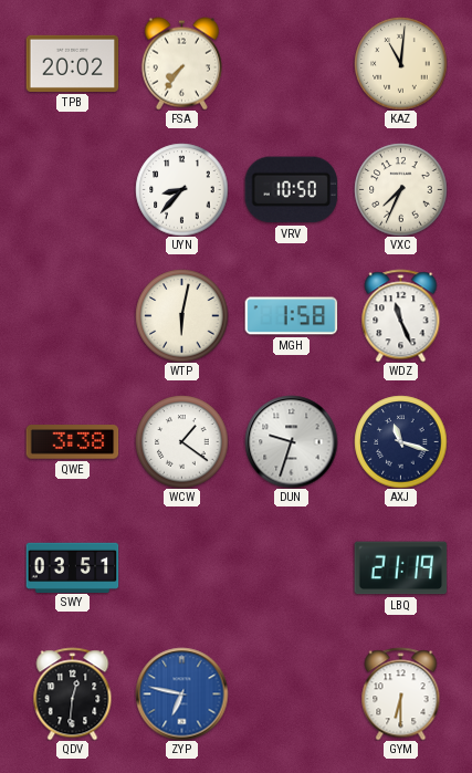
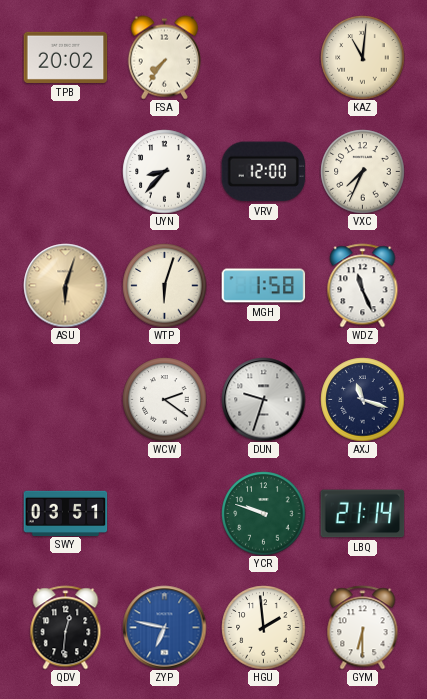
VRV: 10:50 -> 12:00 (263, 172)
ASU: none -> 6:03 (65, 285)
WTP: 6:02 -> 6:03 (164, 285)
QWE: 3:38 -> none (72, 442)
WCW: 1:21 -> 2:21 (164, 399)
YCR: none -> 9:48 (263, 513)
LBQ: 21:19 -> 21:14 (362, 514)
HGU: none -> 1:59 (263, 627)
